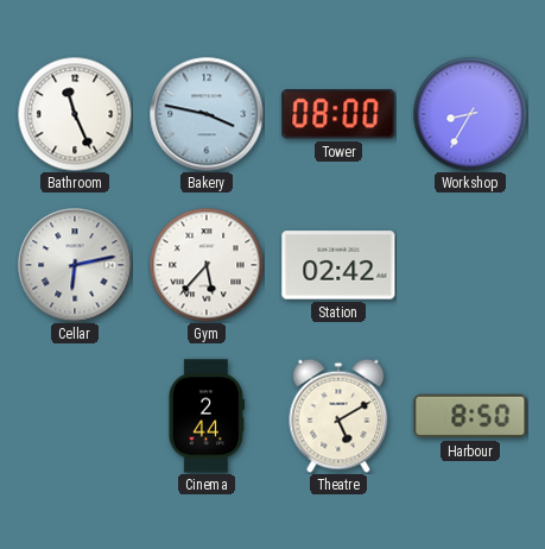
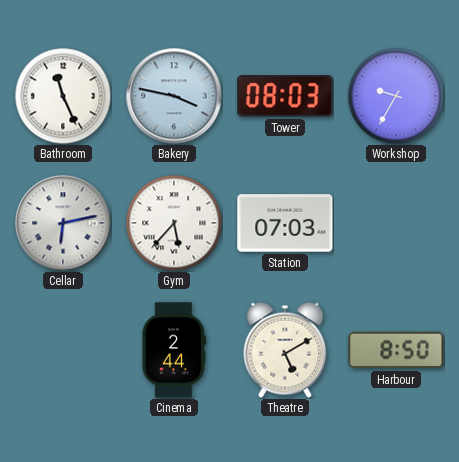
Tower: 08:00 -> 08:03 (285, 96)
Workshop: 8:35 -> 9:35 (396, 96)
Station: 02:42 -> 07:03 (285, 223)
